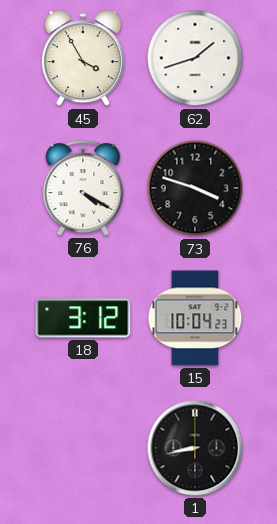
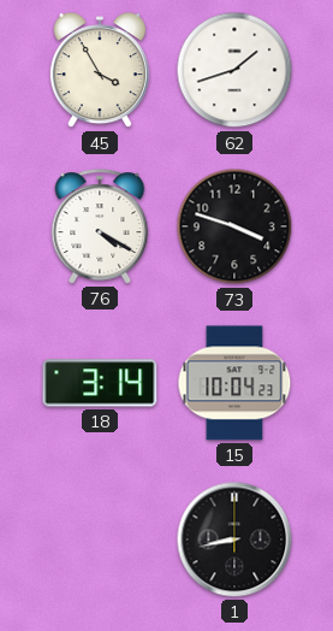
18: 3:12 -> 3:14 (100, 383)
